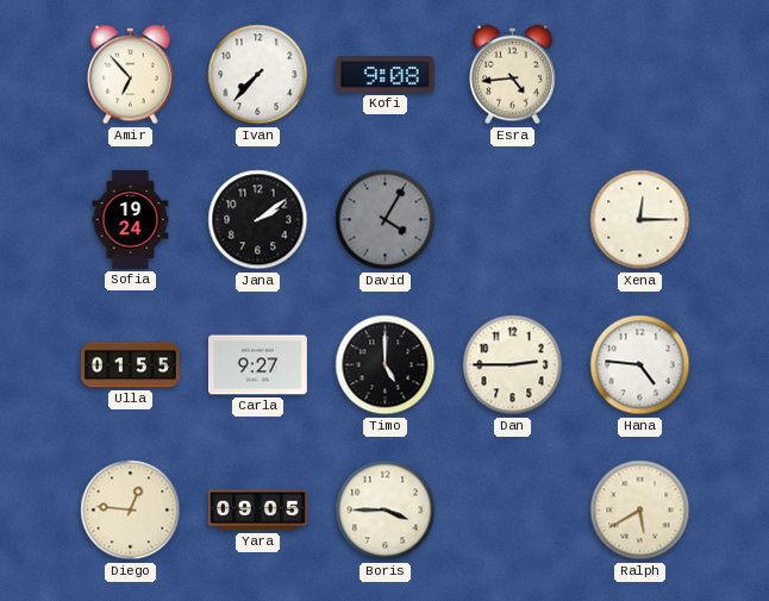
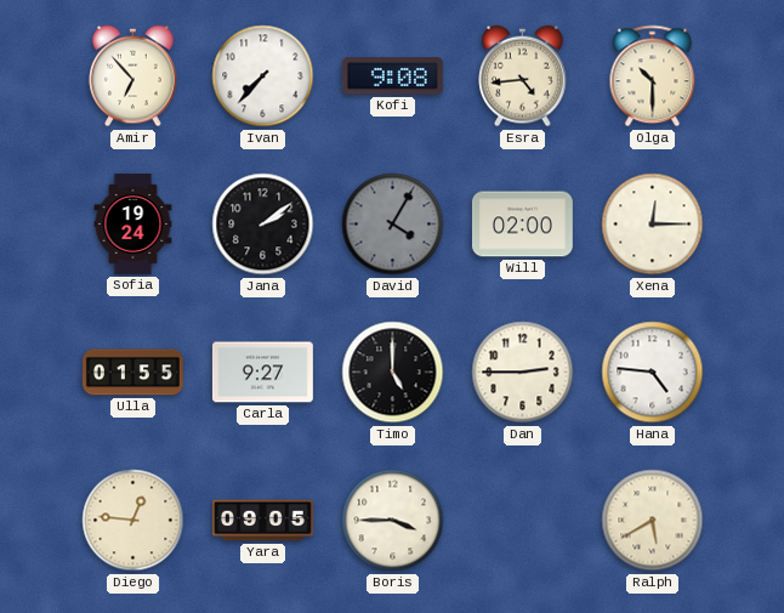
Olga: none -> 10:30 (653, 76)
Will: none -> 02:00 (522, 225)
